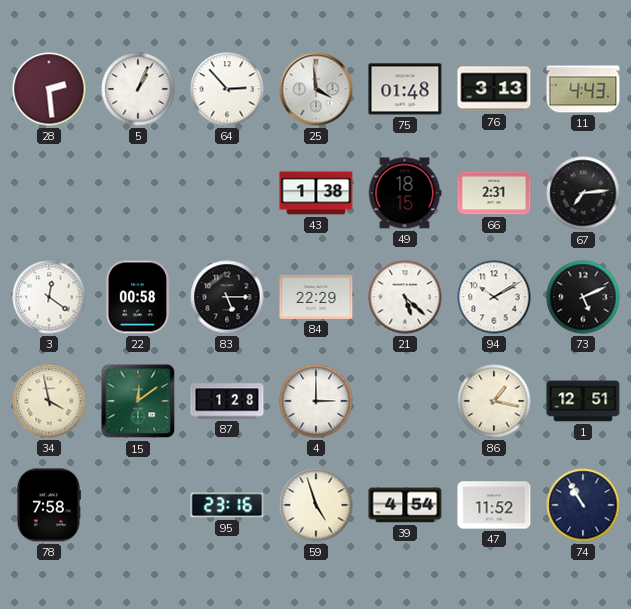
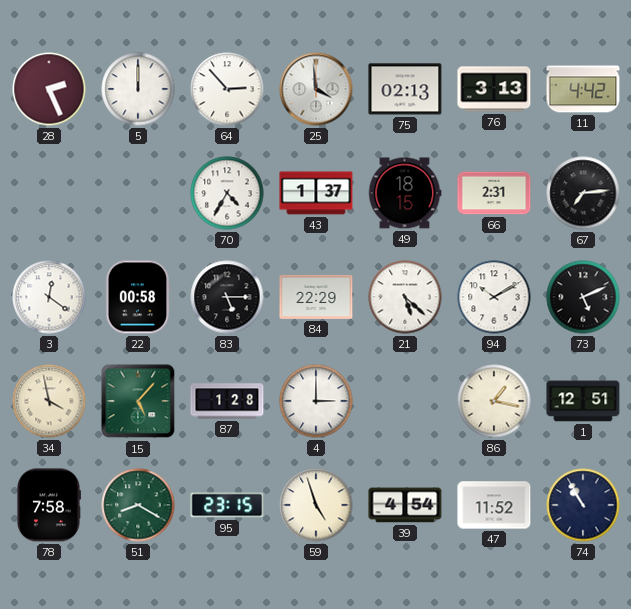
28: 2:29 -> 2:26 (49, 89)
5: 1:04 -> 12:00 (138, 89)
75: 01:48 -> 02:13 (405, 89)
11: 4:43 -> 4:42 (583, 89)
70: none -> 4:35 (227, 193)
43: 1:38 -> 1:37 (316, 193)
15: 12:09 -> 5:07 (138, 401)
51: none -> 8:20 (138, 505)
95: 23:16 -> 23:15 (227, 505)
